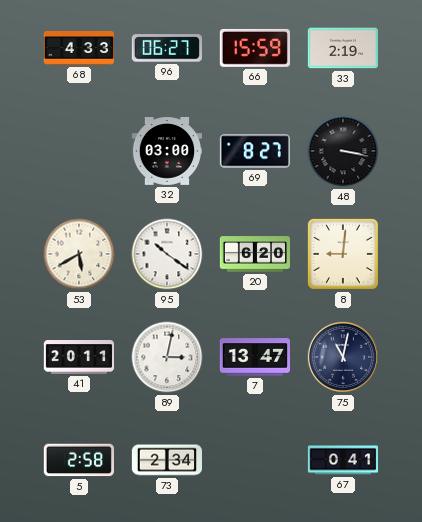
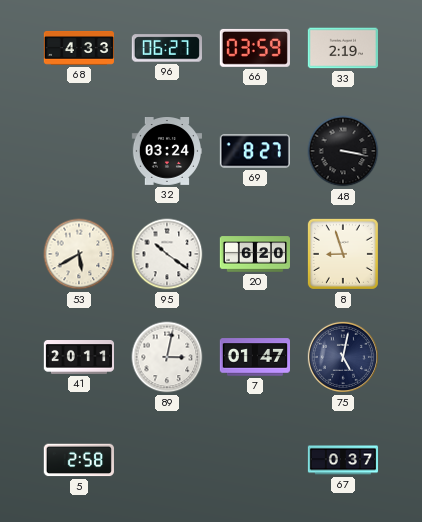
66: 15:59 -> 03:59 (255, 48)
32: 03:00 -> 03:24 (166, 152)
8: 9:01 -> 8:57 (343, 254)
7: 13:47 -> 01:47 (254, 357)
75: 11:02 -> 5:02 (343, 357)
73: 2:34 -> none (166, 460)
67: 0:41 -> 0:37 (343, 460)
